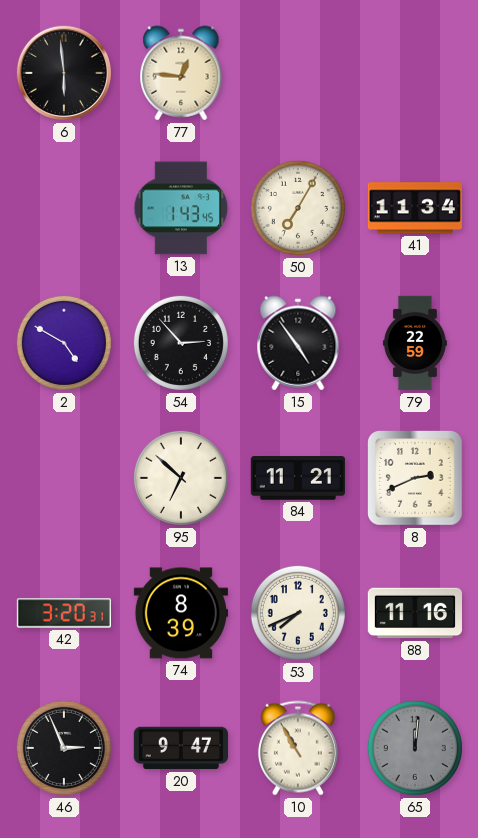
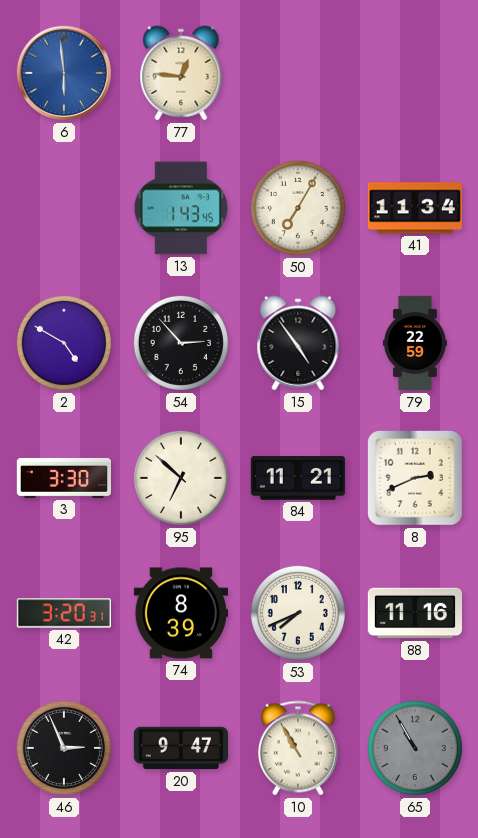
6 dial: black -> blue (64, 73)
3: none -> 3:30 (63, 478)
65: 12:01 -> 10:55 (415, 748)
